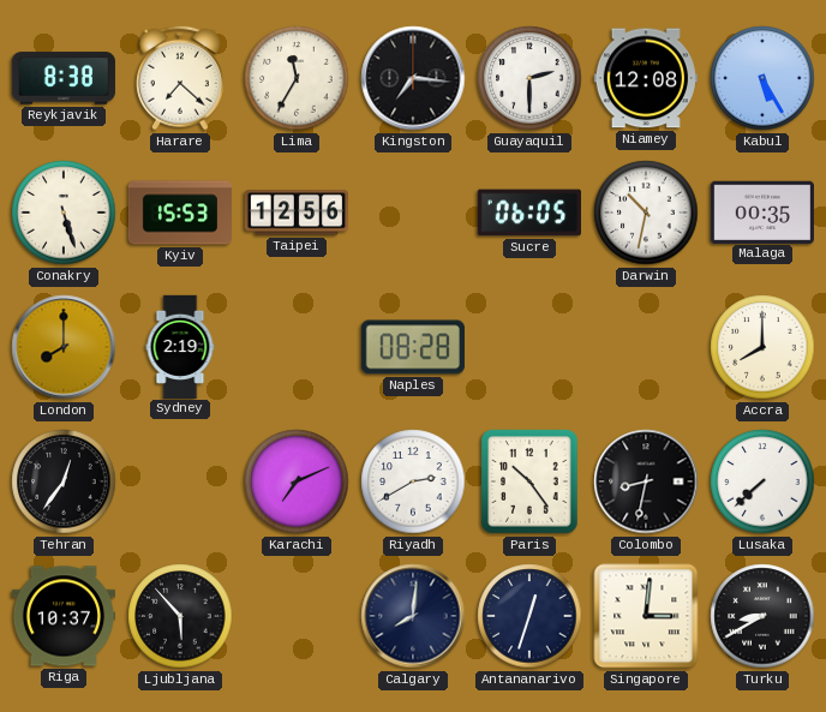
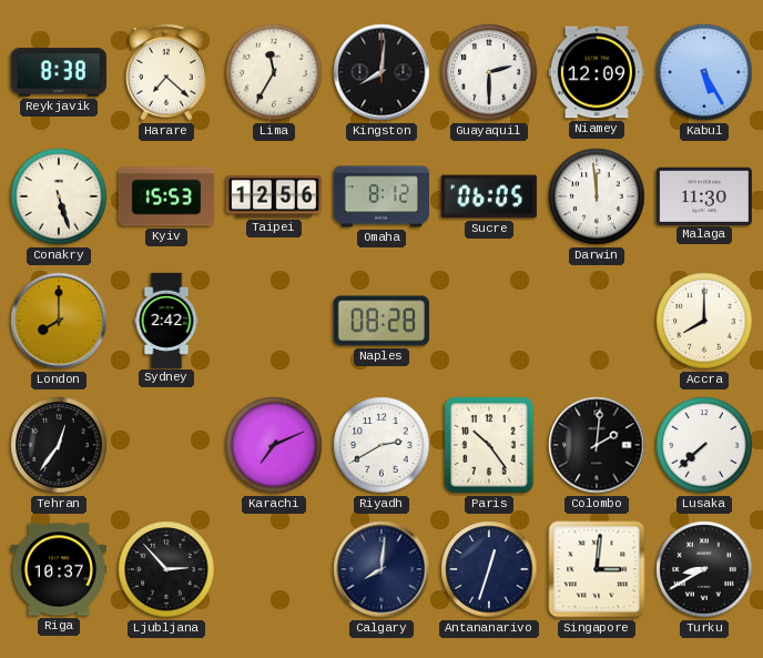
Kingston: 7:16 -> 8:01 (381, 72)
Niamey: 12:08 -> 12:09 (597, 72)
Omaha: none -> 8:12 (380, 196)
Darwin: 10:32 -> 11:59 (597, 196)
Malaga: 00:35 -> 11:30 (704, 195)
Sydney: 2:19 -> 2:42 (166, 320)
Colombo: 8:32 -> 2:01 (597, 445)
Ljubljana: 5:53 -> 2:53 (166, 569)
